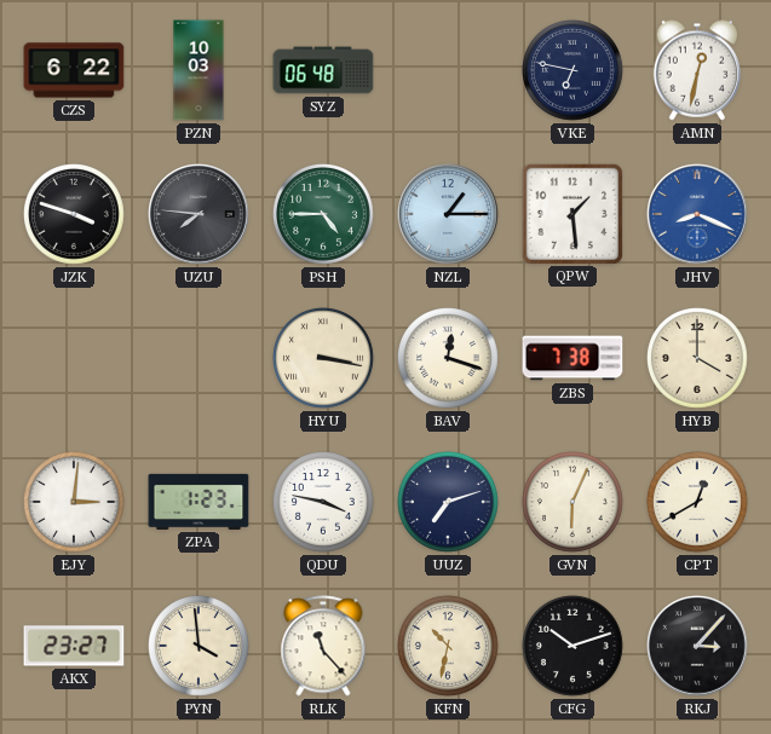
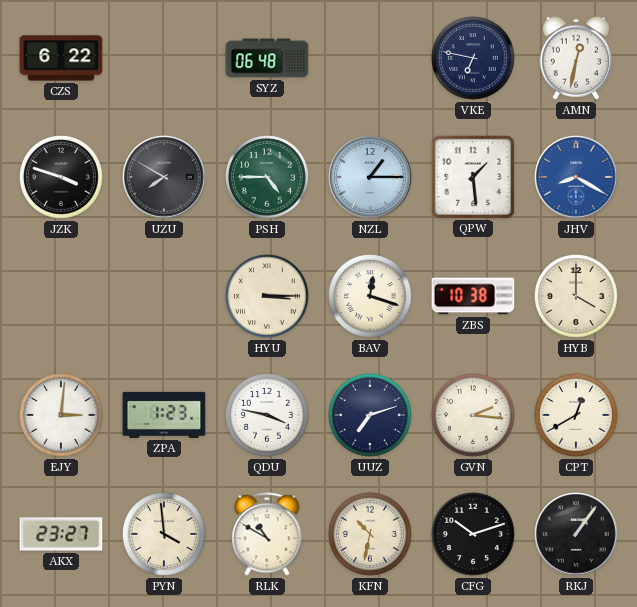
PZN: 10:03 -> none (198, 70)
UZU: 7:46 -> 7:50 (164, 177)
JHV: 8:19 -> 8:20 (576, 177)
HYU: 3:17 -> 3:15 (268, 297)
ZBS: 7:38 -> 10:38 (473, 296)
GVN: 6:04 -> 2:16 (474, 416)
RLK: 11:23 -> 10:50 (267, 534)
RKJ: 3:07 -> 1:06 (576, 534)
